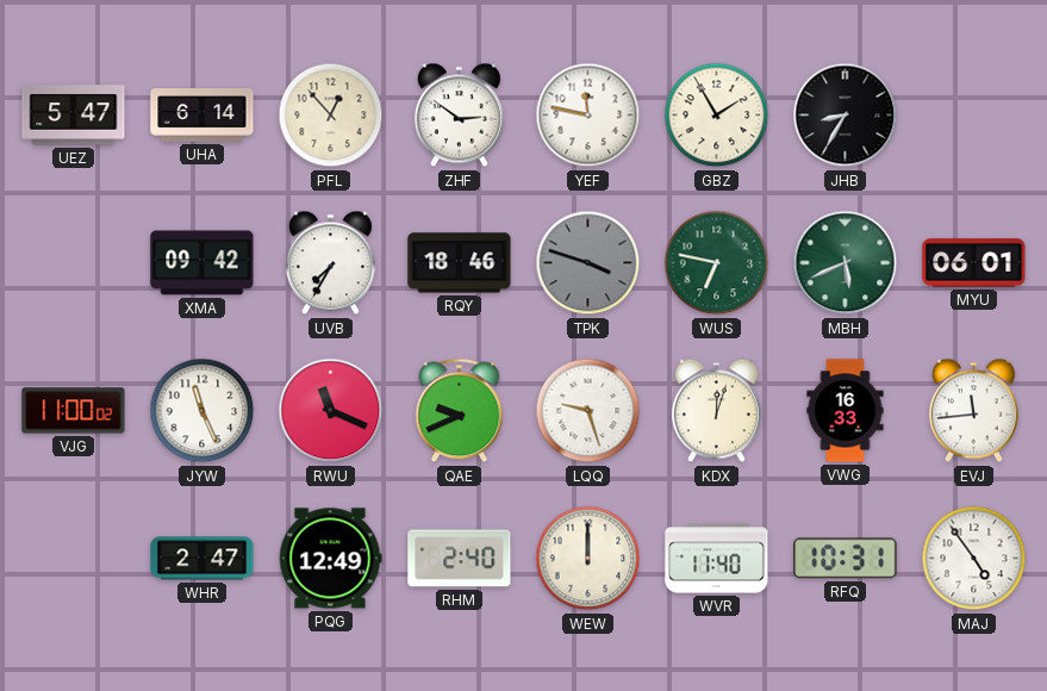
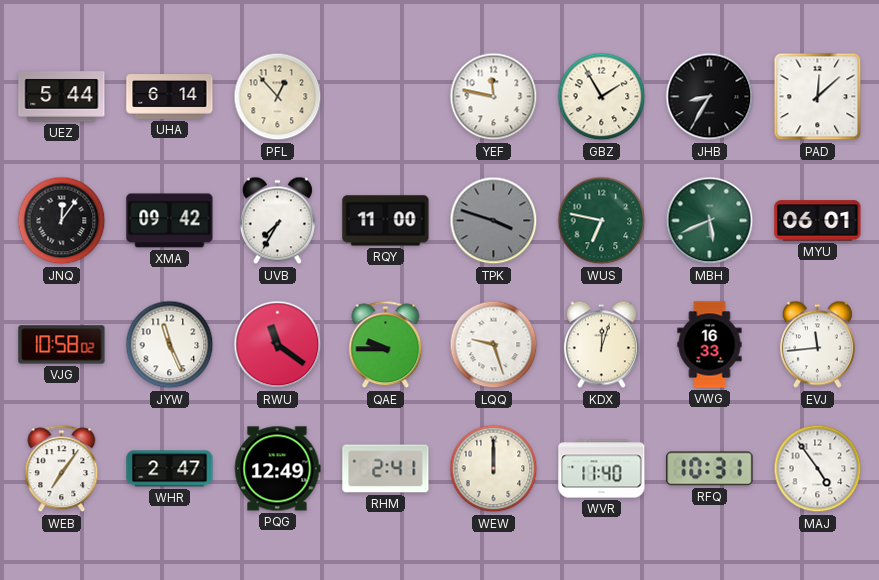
UEZ: 5:47 -> 5:44 (62, 97)
ZHF: 2:51 -> none (459, 116)
PAD: none -> 12:08 (818, 97)
JNQ: none -> 12:06 (62, 221)
RQY: 18:46 -> 11:00 (386, 221)
VJG: 11:00 -> 10:58 (62, 345)
RWU: 11:19 -> 11:21 (278, 345)
QAE: 9:41 -> 9:45 (386, 345)
WEB: none -> 7:06 (62, 469)
RHM: 2:40 -> 2:41 (386, 469)
